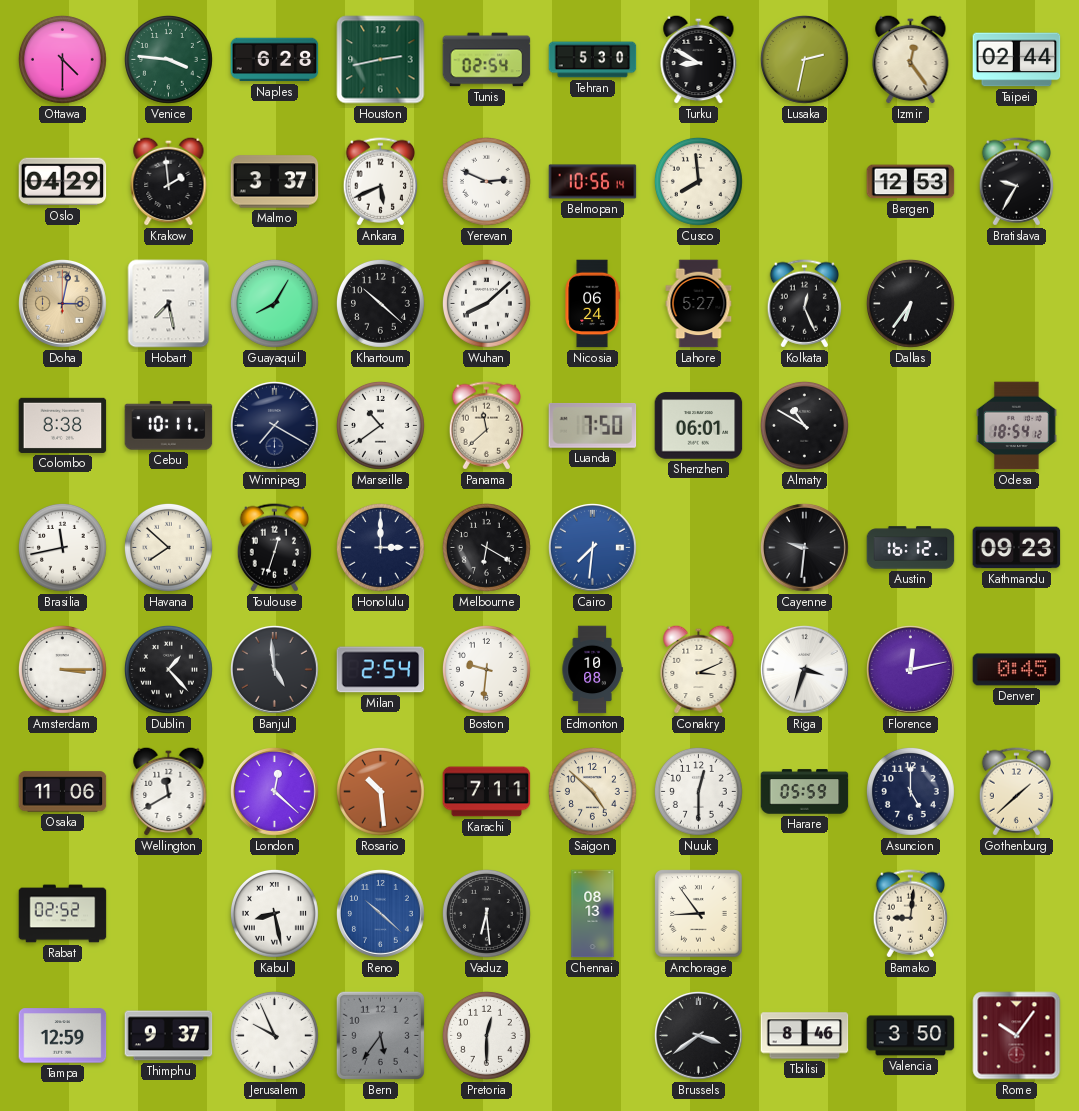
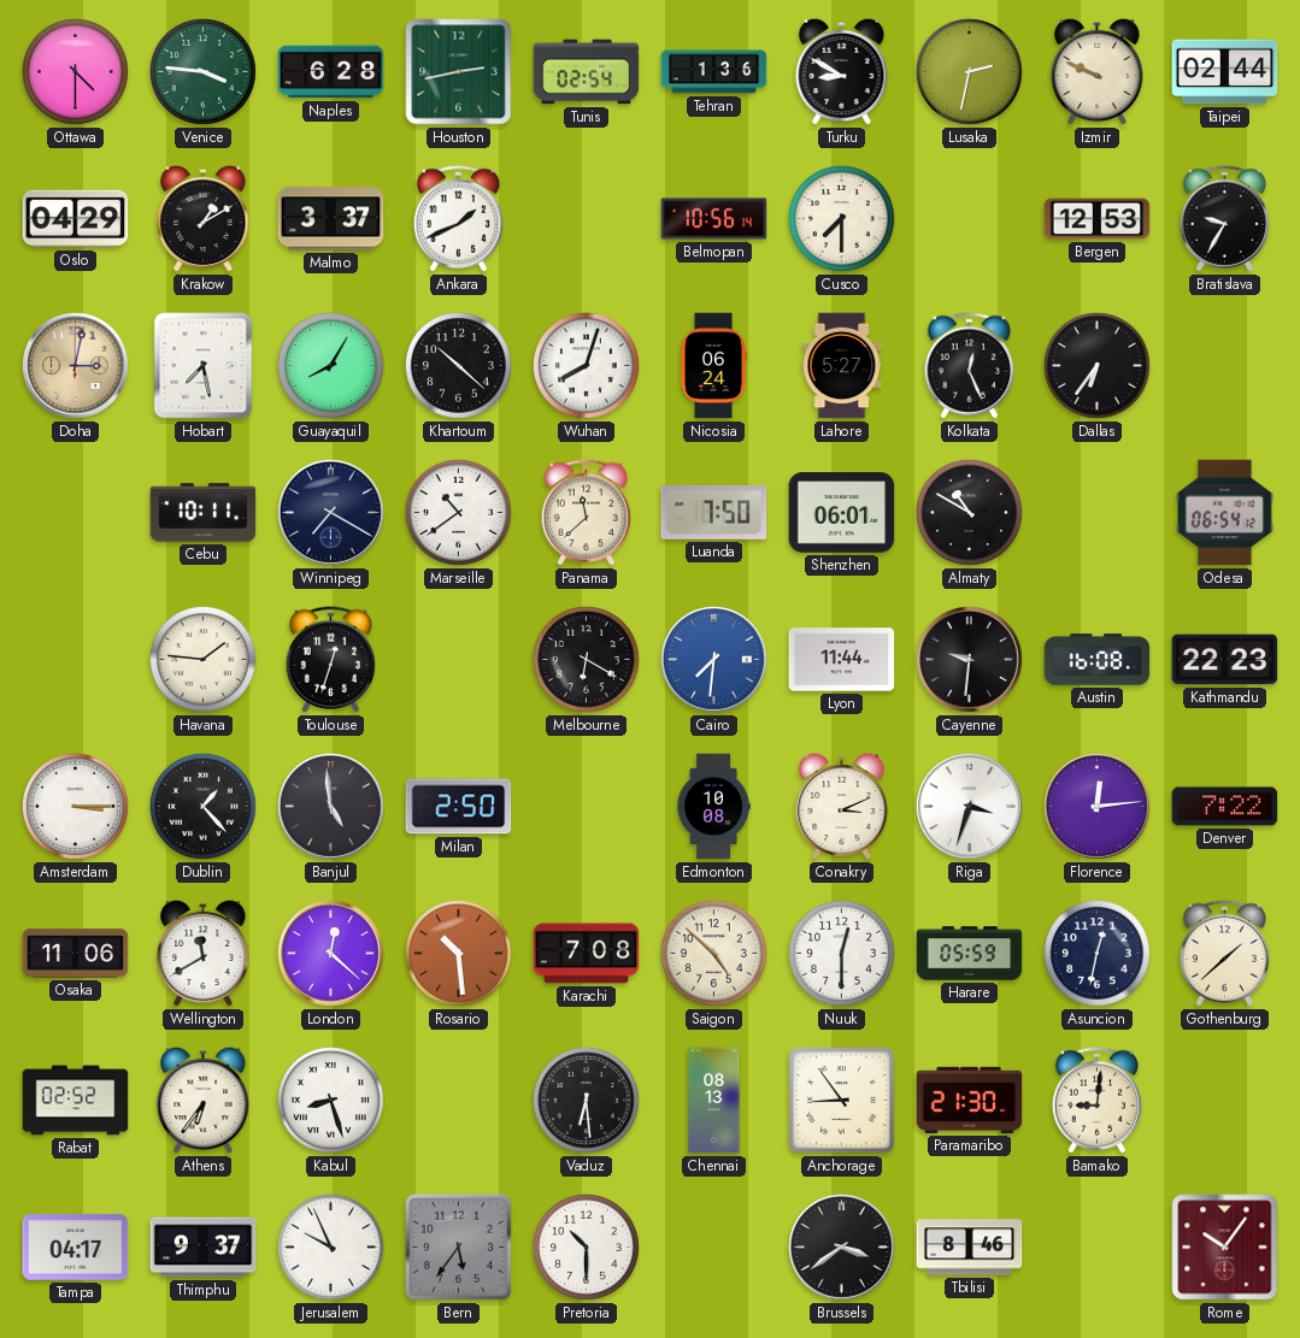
Tehran: 5:30 -> 1:36 (714, 72)
Izmir: 12:24 -> 9:49 (1098, 71)
Krakow: 1:59 -> 1:10 (204, 218)
Ankara: 5:41 -> 1:41 (458, 219)
Yerevan: 2:49 -> none (486, 181)
Cusco: 7:59 -> 7:30 (841, 218)
Wuhan: 8:08 -> 8:03 (586, 365)
Colombo: 8:38 -> none (63, 425)
Odesa: 18:54 -> 06:54 (1225, 513)
Brasilia: 11:43 -> none (62, 547)
Havana: 7:52 -> 1:46 (202, 659)
Honolulu: 3:00 -> none (380, 547)
Lyon: none -> 11:44 (842, 660)
Austin: 16:12 -> 16:08 (1098, 660)
Kathmandu: 09:23 -> 22:23 (1225, 660)
Milan: 2:54 -> 2:50 (459, 807)
Boston: 9:31 -> none (486, 669)
Florence: 12:13 -> 12:14 (1098, 807)
Denver: 0:45 -> 7:22 (1225, 807)
Karachi: 7:11 -> 7:08 (587, 954)
Asuncion: 5:00 -> 12:32 (1096, 953)
Athens: none -> 6:36 (204, 1100)
Kabul: 8:28 -> 8:27 (330, 1100)
Reno: 10:22 -> none (381, 914)
Paramaribo: none -> 21:30 (970, 1100)
Tampa: 12:59 -> 04:17 (76, 1248)
Pretoria: 12:30 -> 10:30 (586, 1246)
Valencia: 3:50 -> none (911, 1036)
